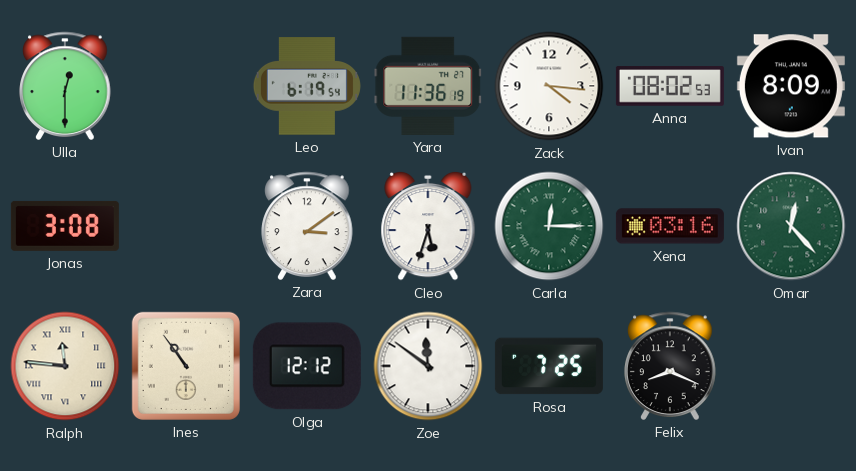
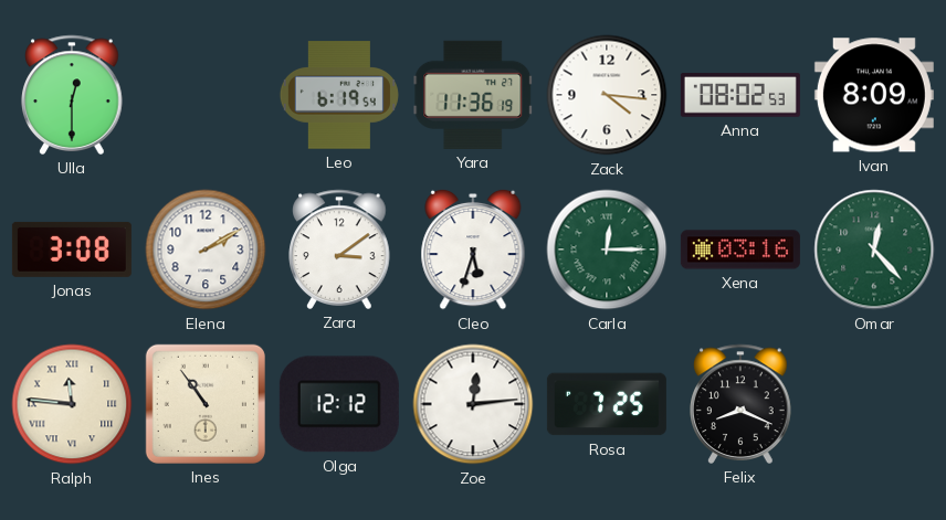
Elena: none -> 2:10 (206, 250)
Zoe: 11:51 -> 12:14 (473, 404)
